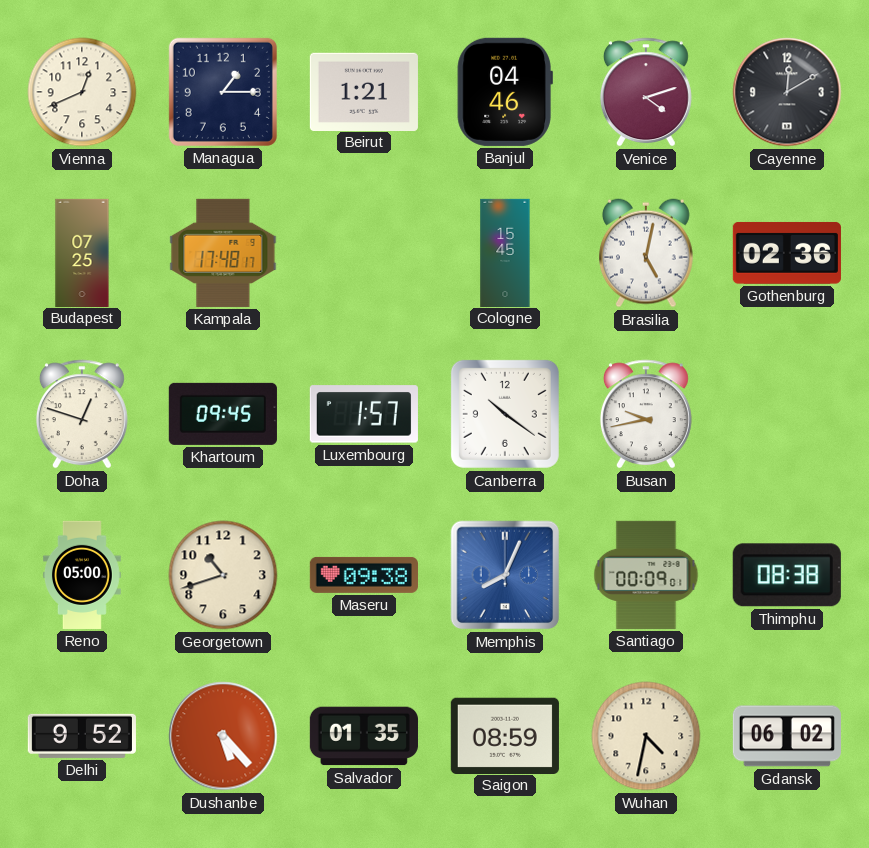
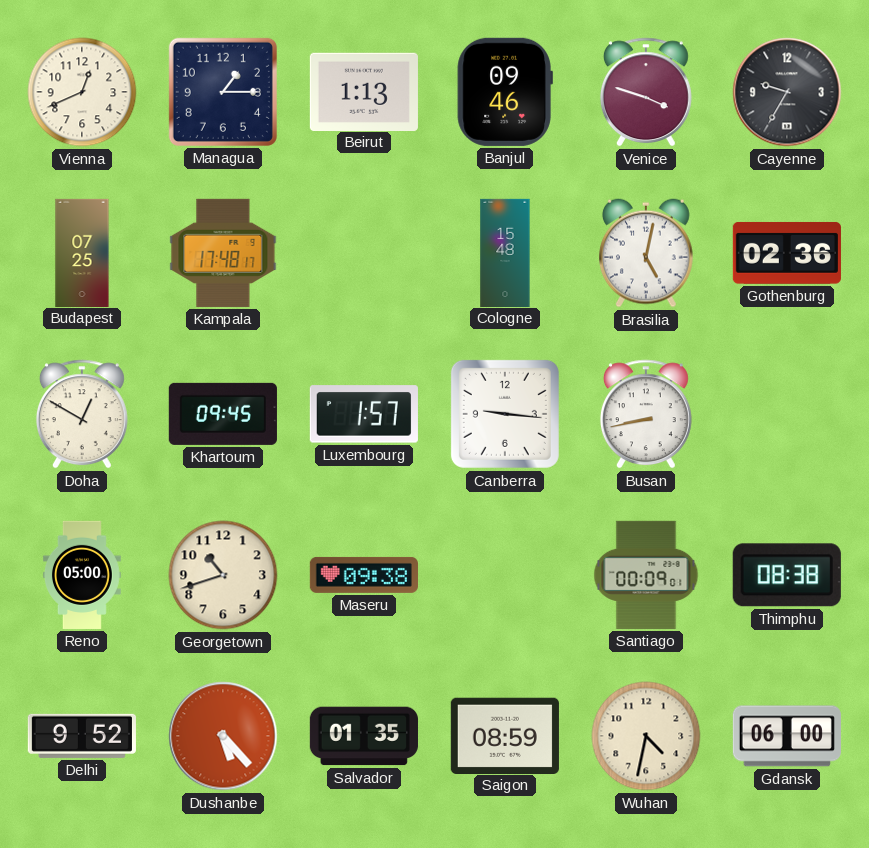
Beirut: 1:21 -> 1:13 (364, 91)
Banjul: 04:46 -> 09:46 (505, 92)
Venice: 4:12 -> 3:48 (646, 92)
Cayenne: 12:10 -> 9:35 (787, 92)
Cologne: 15:45 -> 15:48 (505, 252)
Doha: 12:48 -> 12:50 (82, 414)
Canberra: 10:21 -> 9:16 (505, 414)
Busan: 9:43 -> 8:43 (646, 414)
Memphis: 8:04 -> none (505, 575)
Gdansk: 06:02 -> 06:00 (787, 736)
